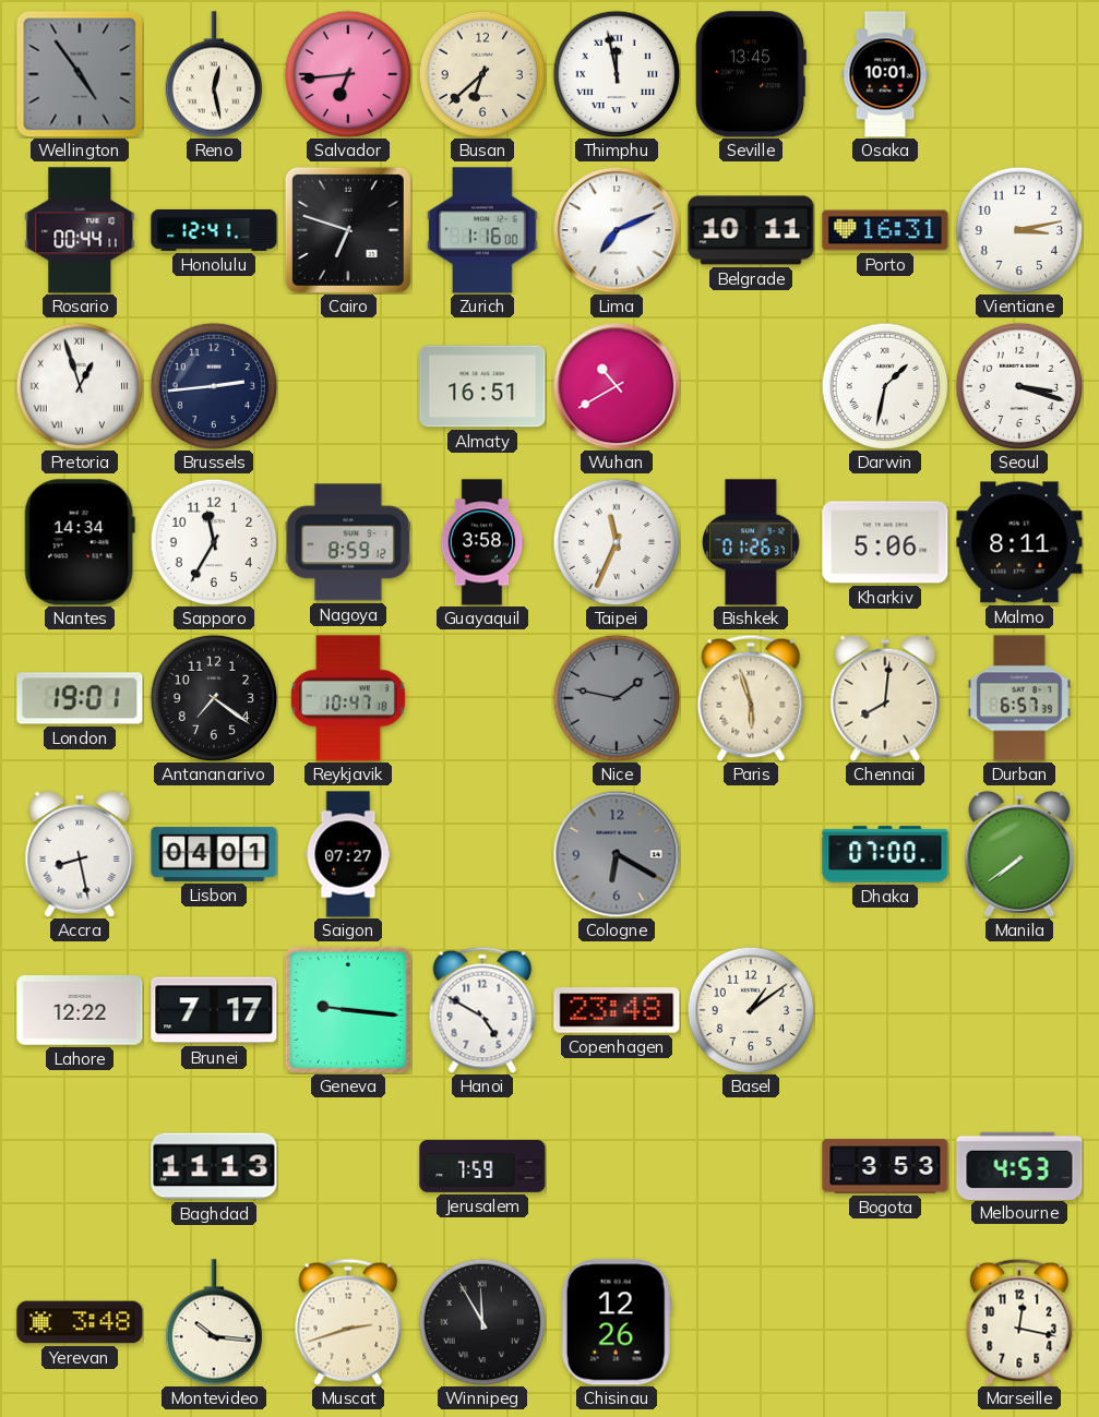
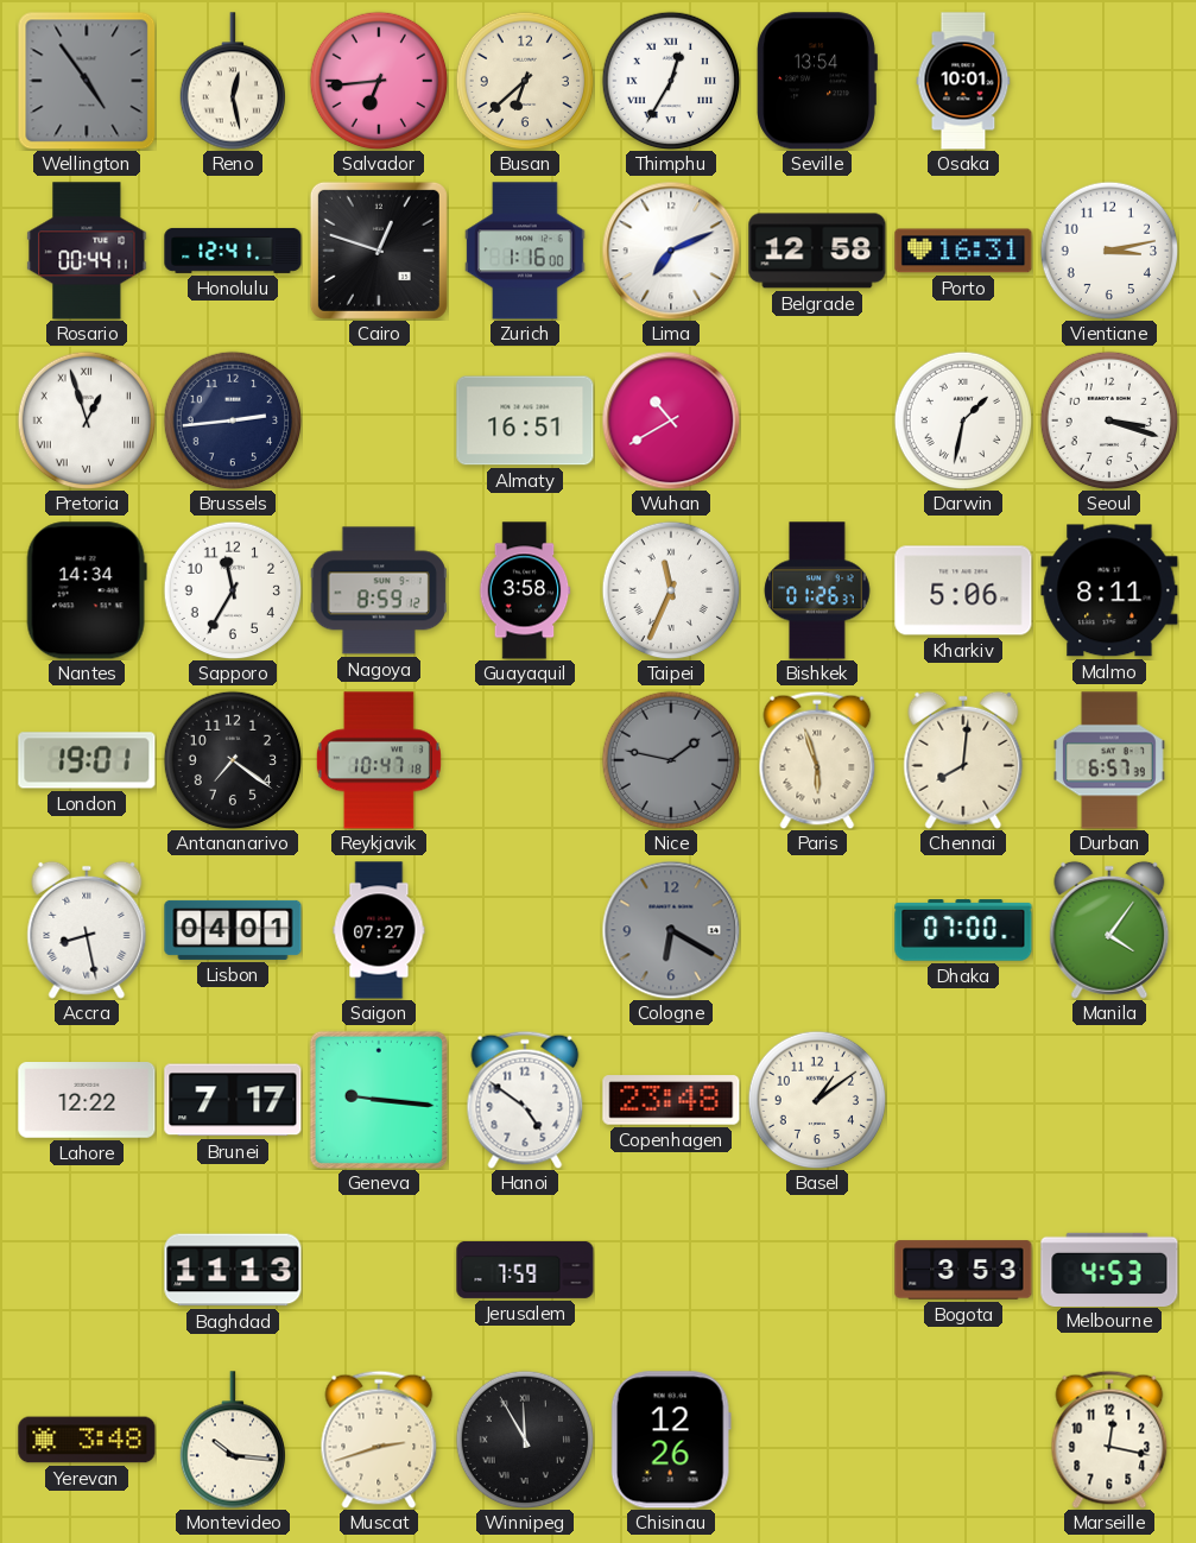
Thimphu: 11:58 -> 12:35 (671, 81)
Seville: 13:45 -> 13:54 (817, 81)
Cairo: 6:48 -> 12:48 (379, 251)
Belgrade: 10:11 -> 12:58 (817, 251)
Manila: 7:39 -> 4:06 (1109, 930)
Hanoi: 4:50 -> 4:51 (525, 1100)
